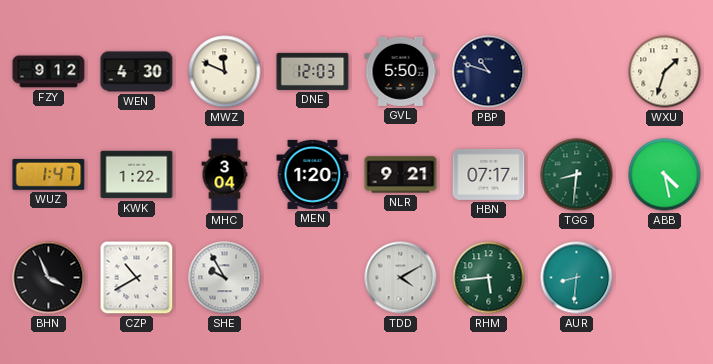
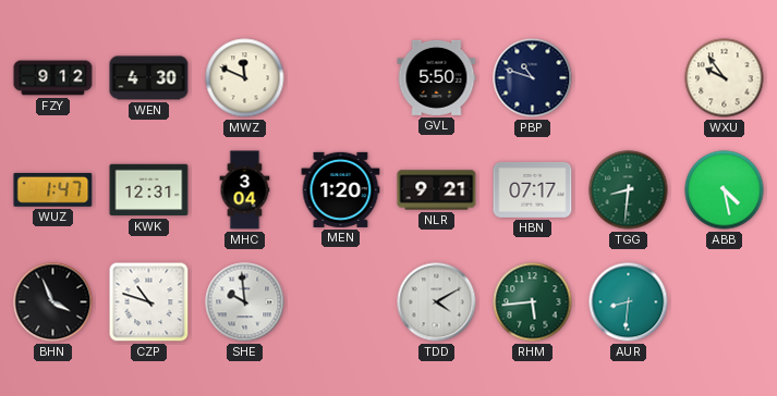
DNE: 12:03 -> none (313, 71)
WXU: 1:33 -> 9:54 (725, 78)
KWK: 1:22 -> 12:31 (149, 190)
CZP: 10:40 -> 10:48 (149, 302)
SHE: 9:55 -> 9:59 (245, 302)
